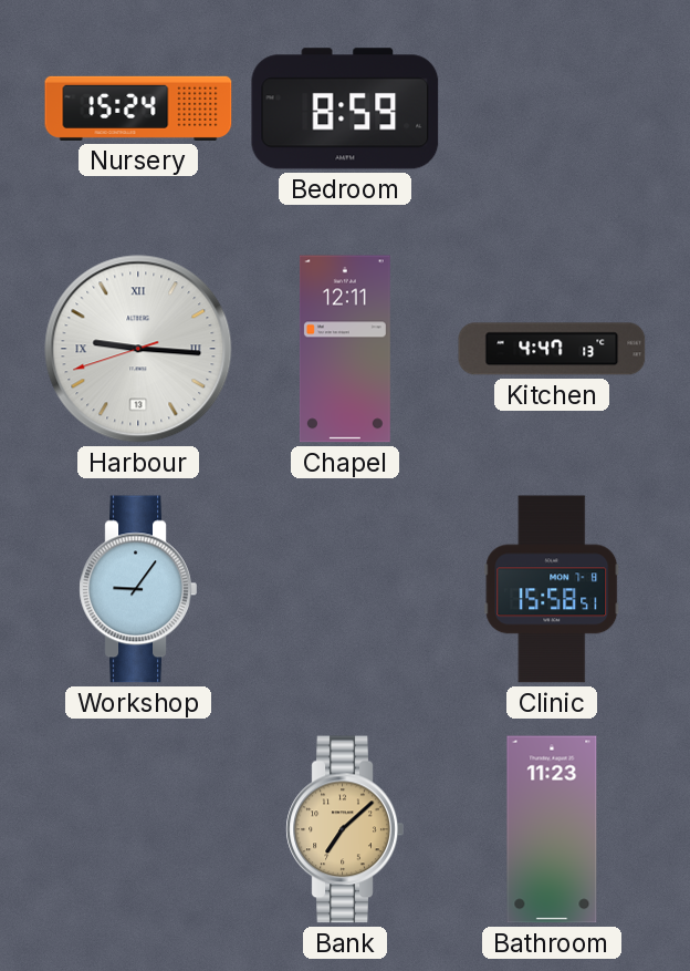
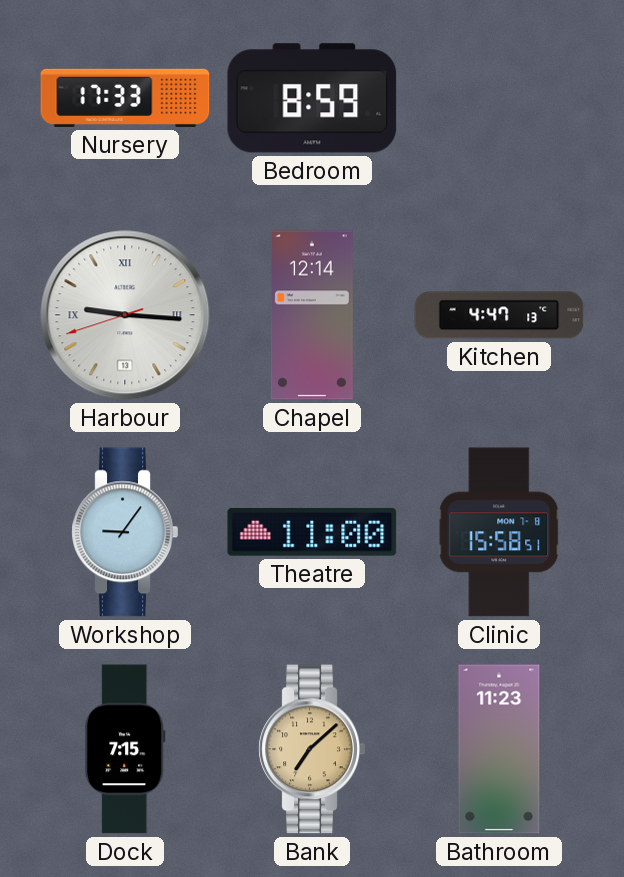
Nursery: 15:24 -> 17:33 (125, 98)
Chapel: 12:11 -> 12:14 (312, 315)
Theatre: none -> 11:00 (312, 532)
Dock: none -> 7:15 (125, 749)
